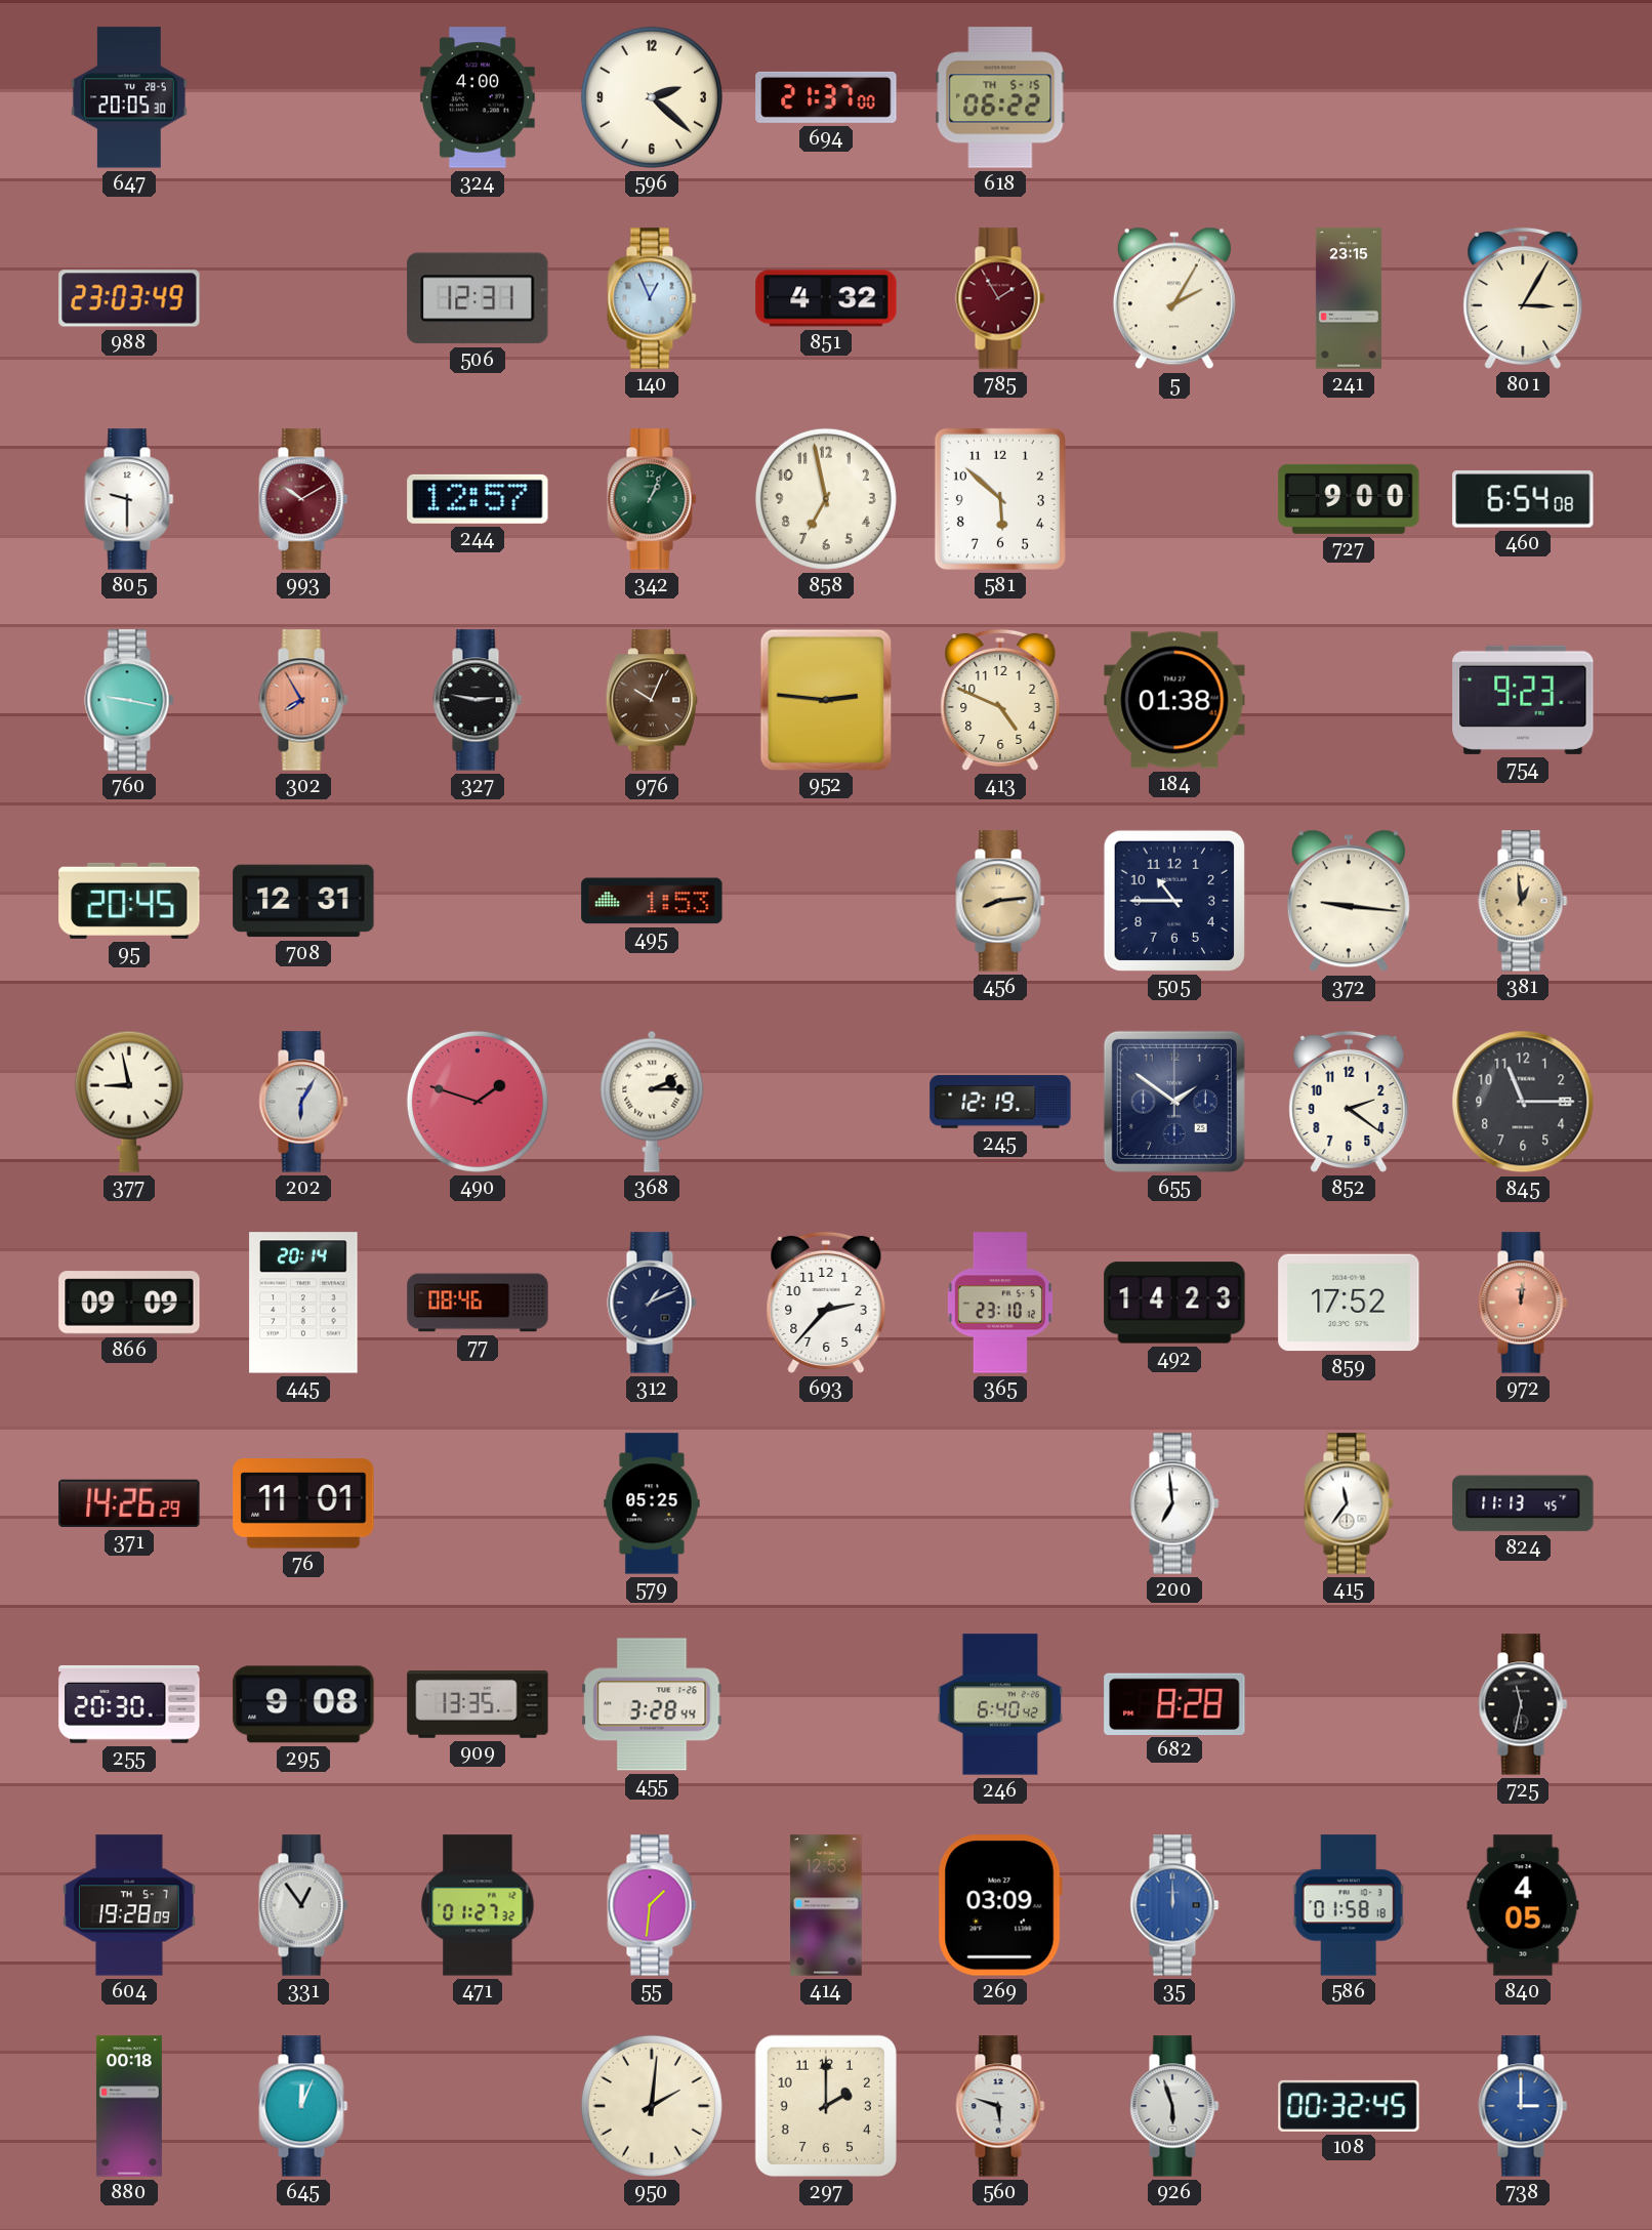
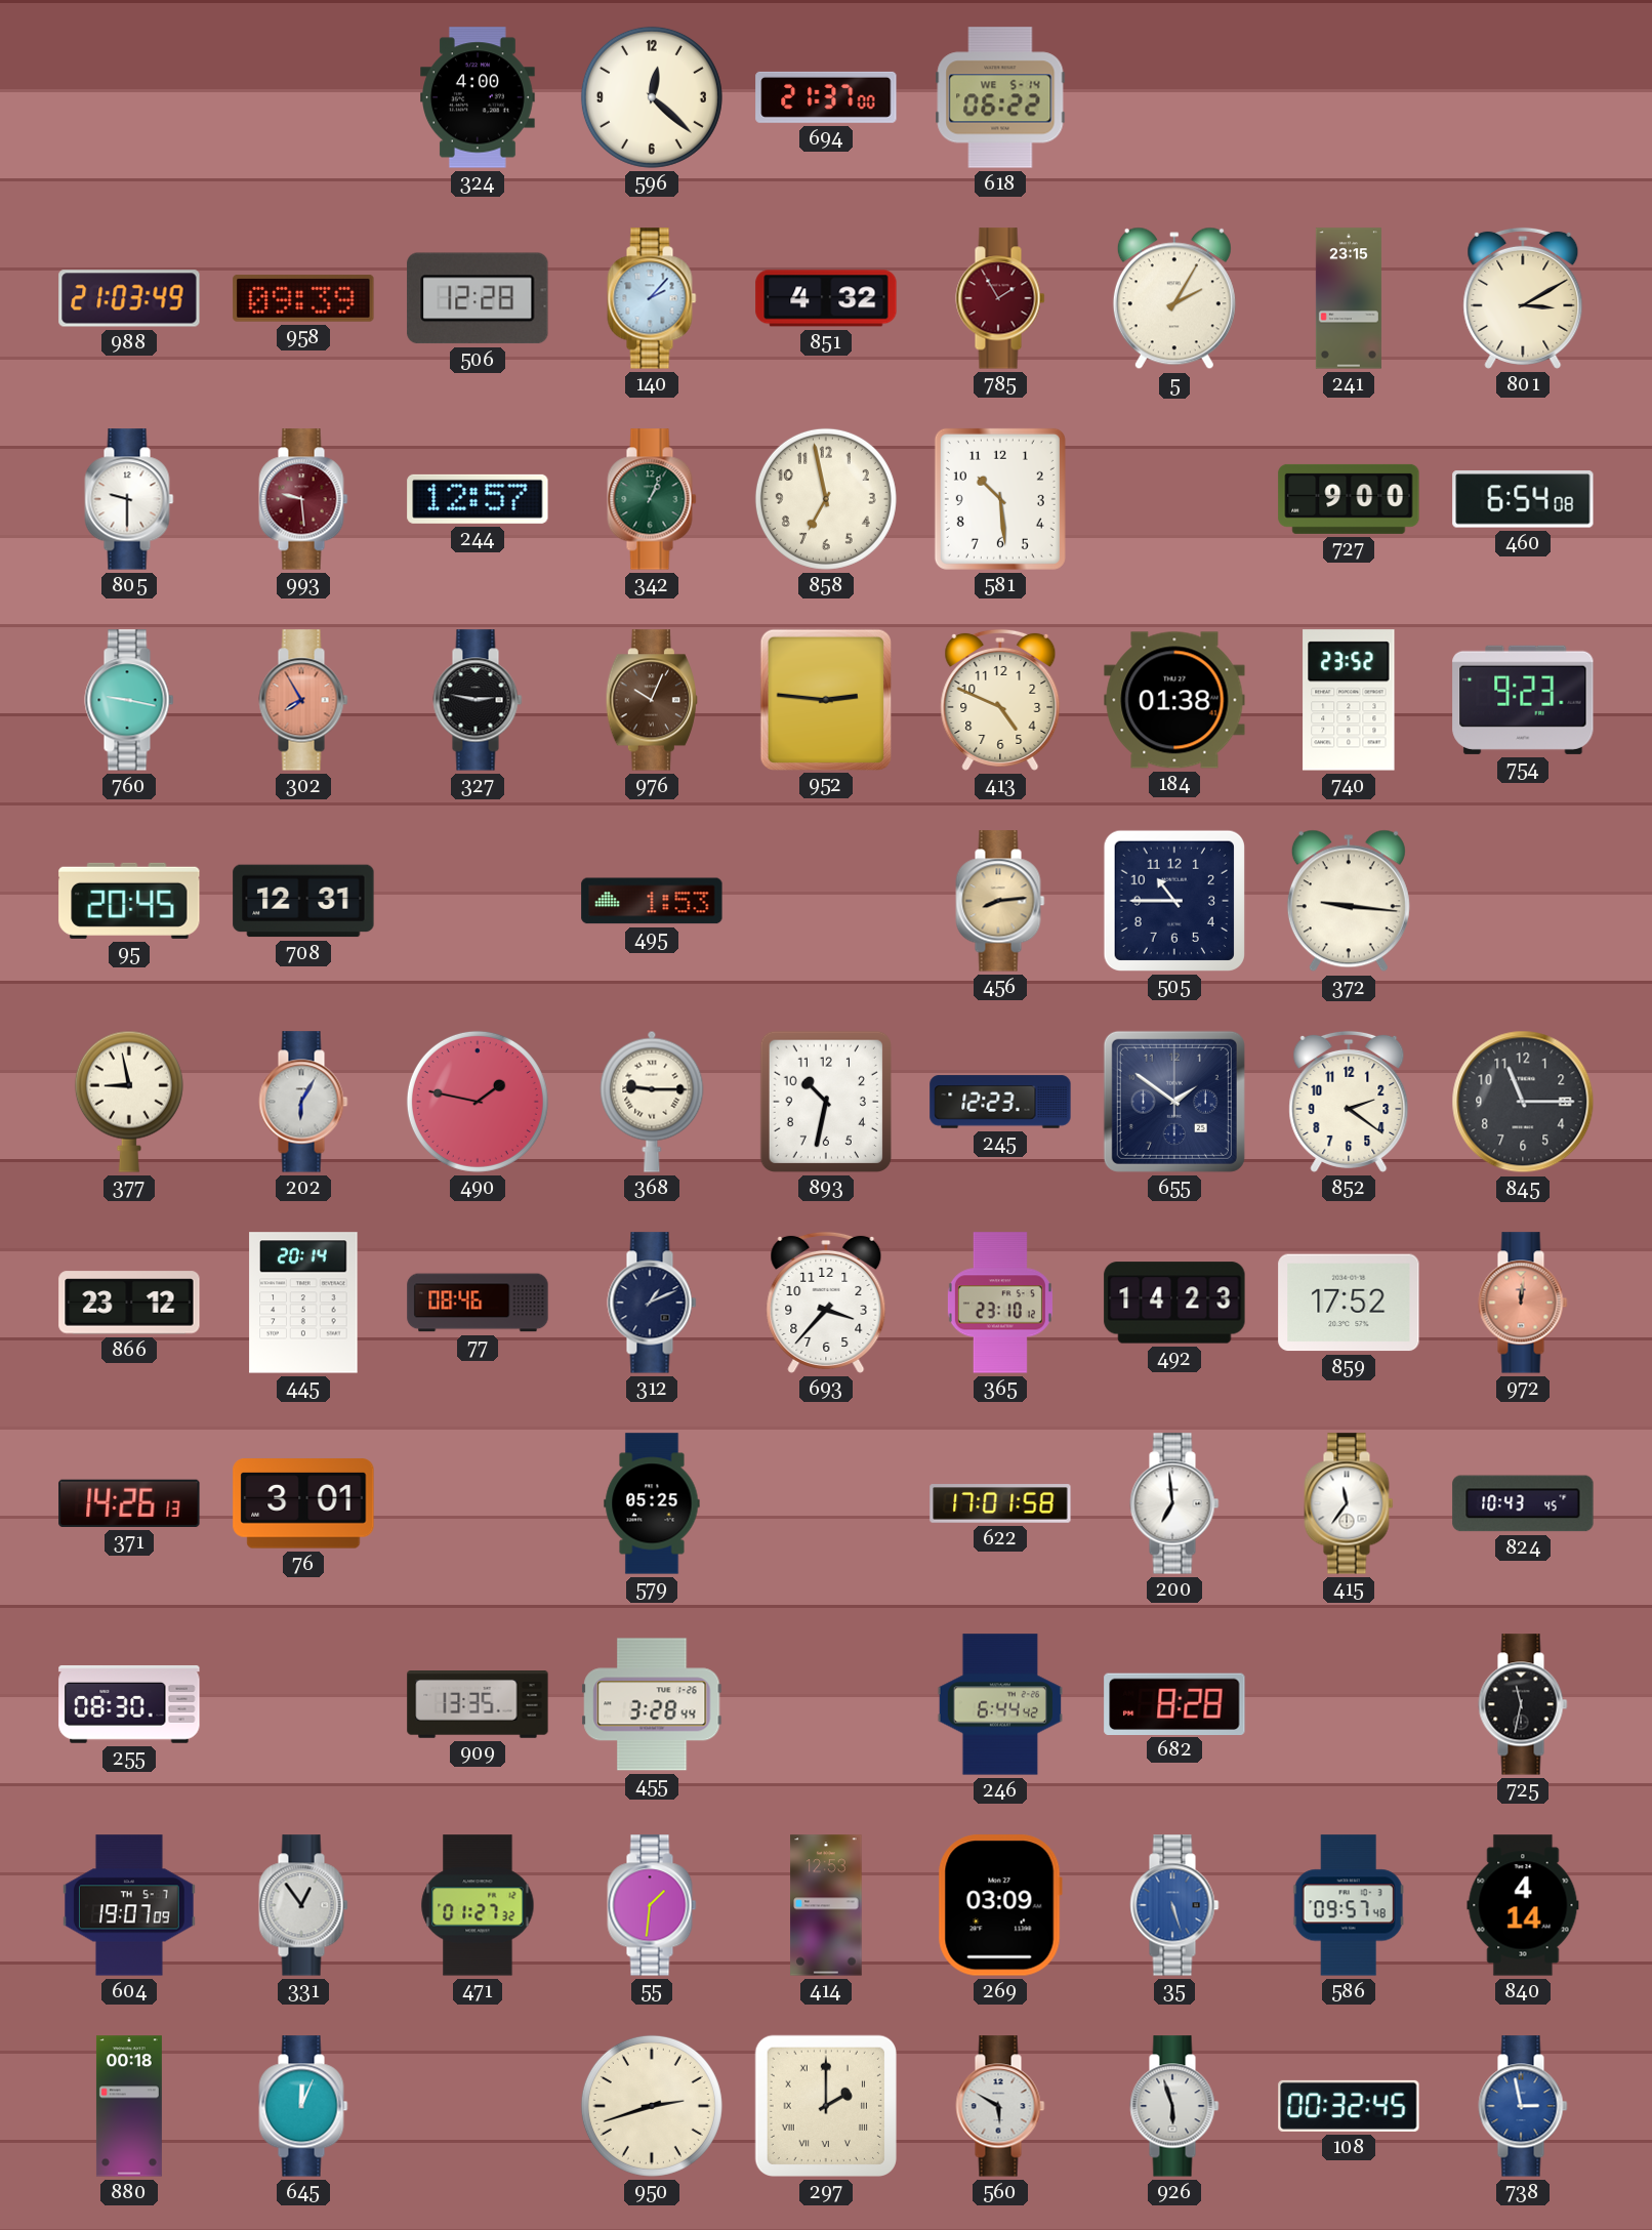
647: 20:05 -> none (129, 97)
596: 2:22 -> 12:22 (652, 97)
618 date: TH 5-15 -> WE 5-14 (1000, 97)
988: 23:03 -> 21:03 (129, 298)
958: none -> 09:39 (303, 299)
506: 12:31 -> 12:28 (478, 298)
140: 12:56 -> 2:07 (652, 298)
801: 3:05 -> 3:10 (1523, 298)
993: 10:10 -> 9:29 (303, 499)
581: 5:52 -> 10:29 (1000, 499)
740: none -> 23:52 (1349, 700)
381: 12:59 -> none (1523, 901)
490: 1:48 -> 1:47 (478, 1102)
368: 2:15 -> 9:15 (652, 1102)
893: none -> 10:32 (826, 1102)
245: 12:19 -> 12:23 (1000, 1102)
866: 09:09 -> 23:12 (129, 1303)
693: 2:37 -> 3:37 (826, 1303)
371: 14:26:29 -> 14:26:13 (129, 1503)
76: 11:01 -> 3:01 (303, 1503)
622: none -> 17:01 (1000, 1503)
824: 11:13 -> 10:43 (1523, 1503)
255: 20:30 -> 08:30 (129, 1704)
295: 9:08 -> none (303, 1704)
246: 6:40 -> 6:44 (999, 1704)
604: 19:28 -> 19:07 (130, 1905)
35: 12:00 -> 5:27 (1174, 1905)
586: 01:58 -> 09:57 (1349, 1905)
840: 4:05 -> 4:14 (1523, 1905)
950: 2:01 -> 2:42 (652, 2106)
297 numerals: Arabic -> Roman (826, 2106)
560: 5:48 -> 5:50 (1000, 2106)
738: 3:00 -> 2:58 (1523, 2106)
